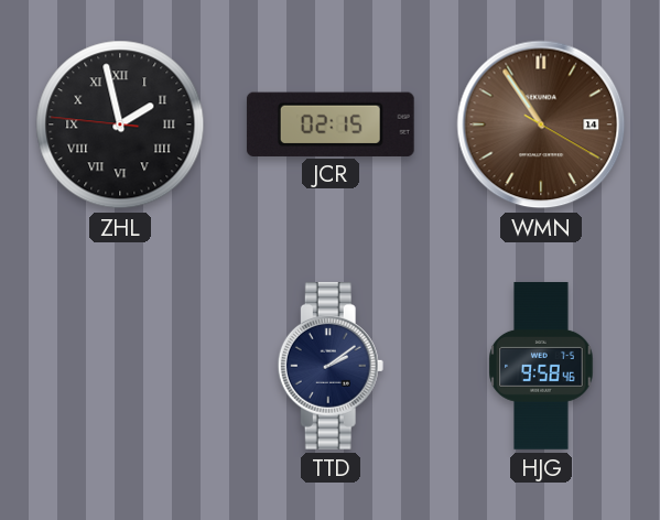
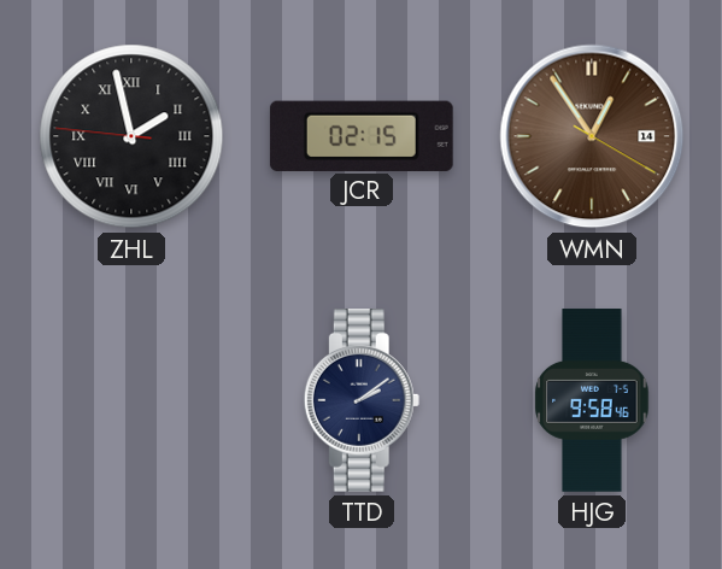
WMN: 10:54 -> 12:54 (592, 136)
